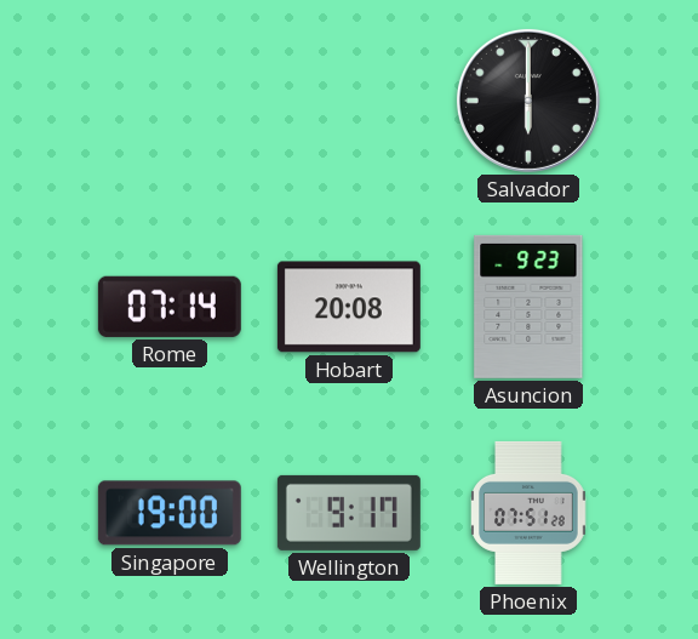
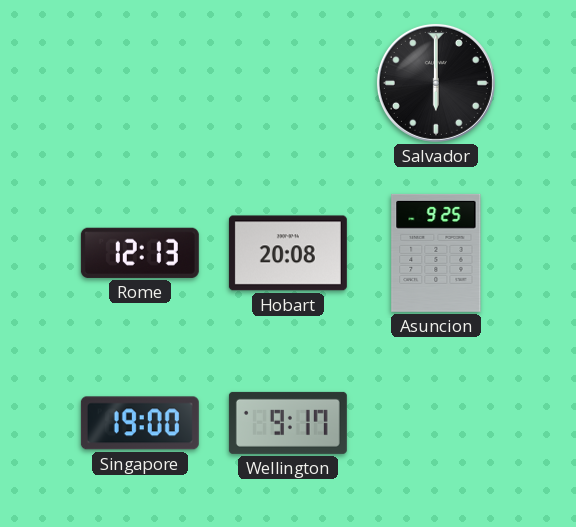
Rome: 07:14 -> 12:13 (140, 253)
Asuncion: 9:23 -> 9:25 (436, 253)
Phoenix: 07:51 -> none (530, 513)
